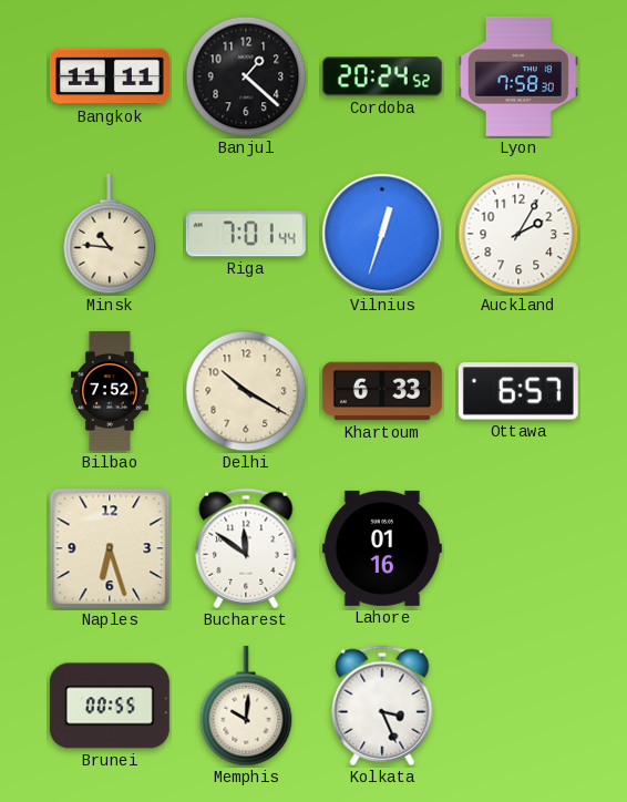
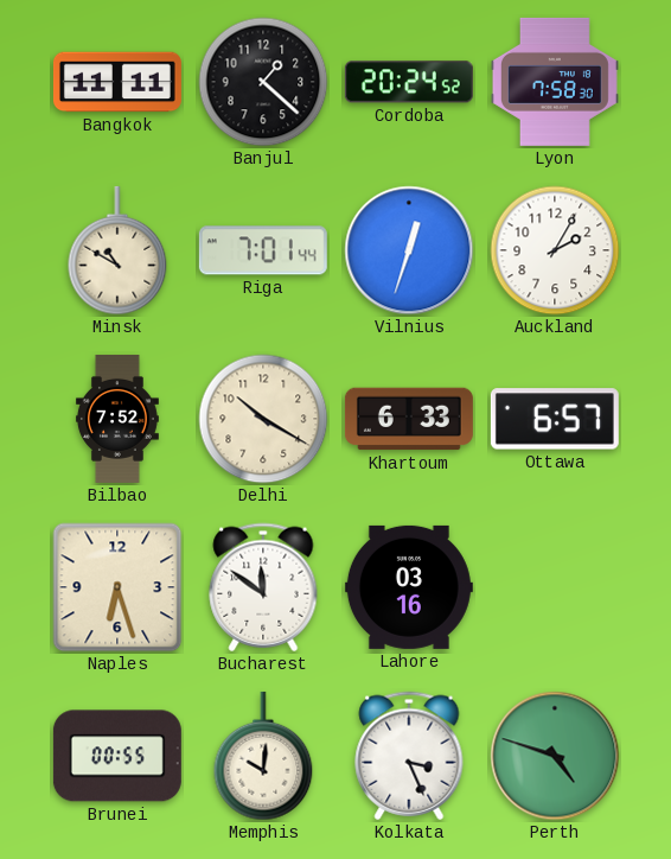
Minsk: 10:46 -> 10:50 (117, 250)
Lahore: 01:16 -> 03:16 (409, 587)
Perth: none -> 4:48 (555, 756)
